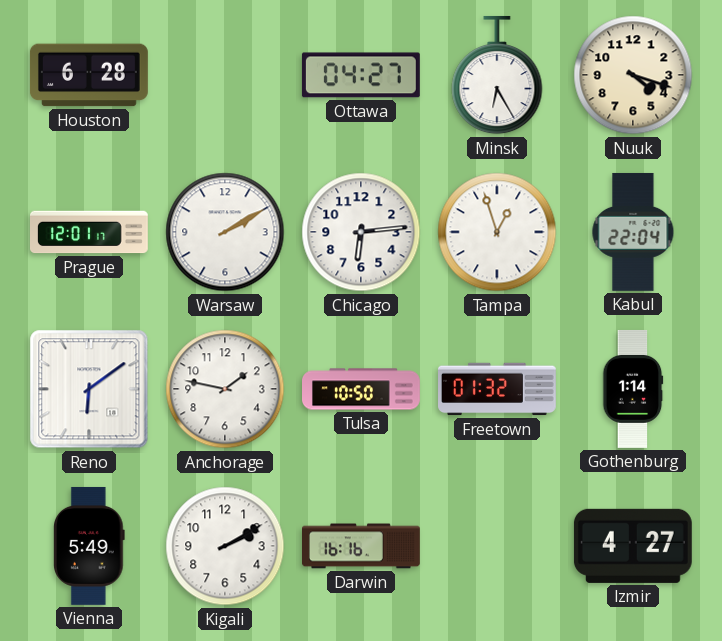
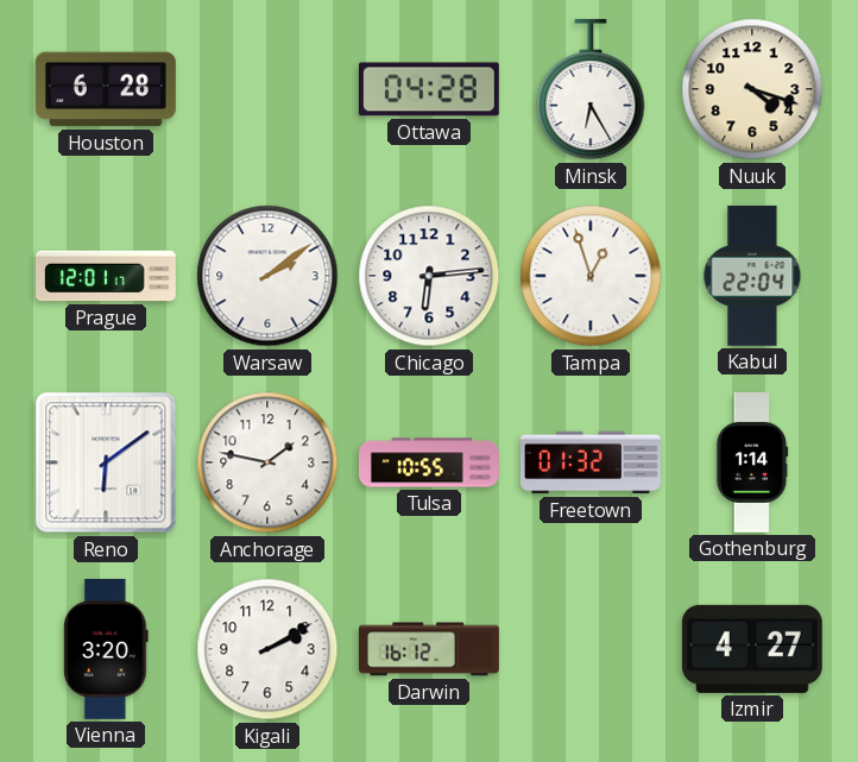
Ottawa: 04:27 -> 04:28 (429, 89)
Warsaw: 2:10 -> 2:09 (267, 276)
Tulsa: 10:50 -> 10:55 (430, 462)
Vienna: 5:49 -> 3:20 (107, 649)
Darwin: 16:16 -> 16:12 (430, 649)
